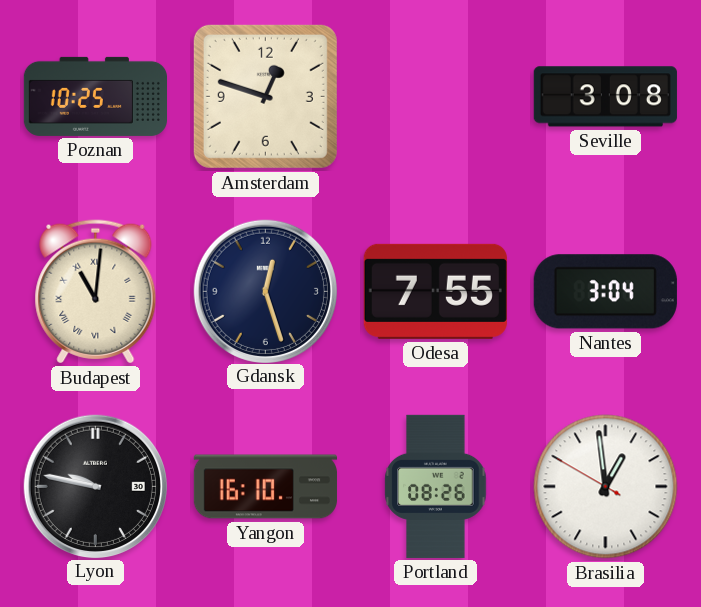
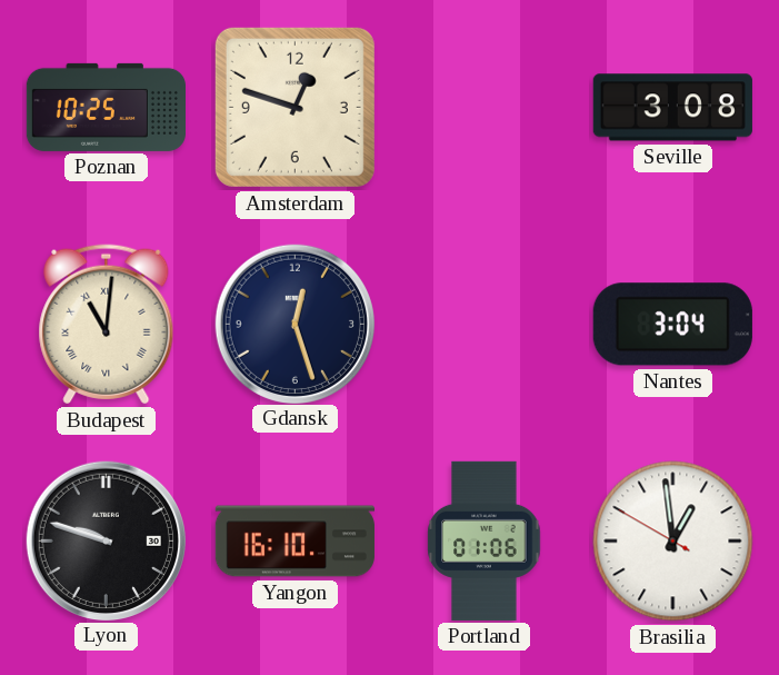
Odesa: 7:55 -> none (435, 291)
Lyon: 9:47 -> 9:48 (106, 540)
Portland: 08:26 -> 01:06 (485, 540)
